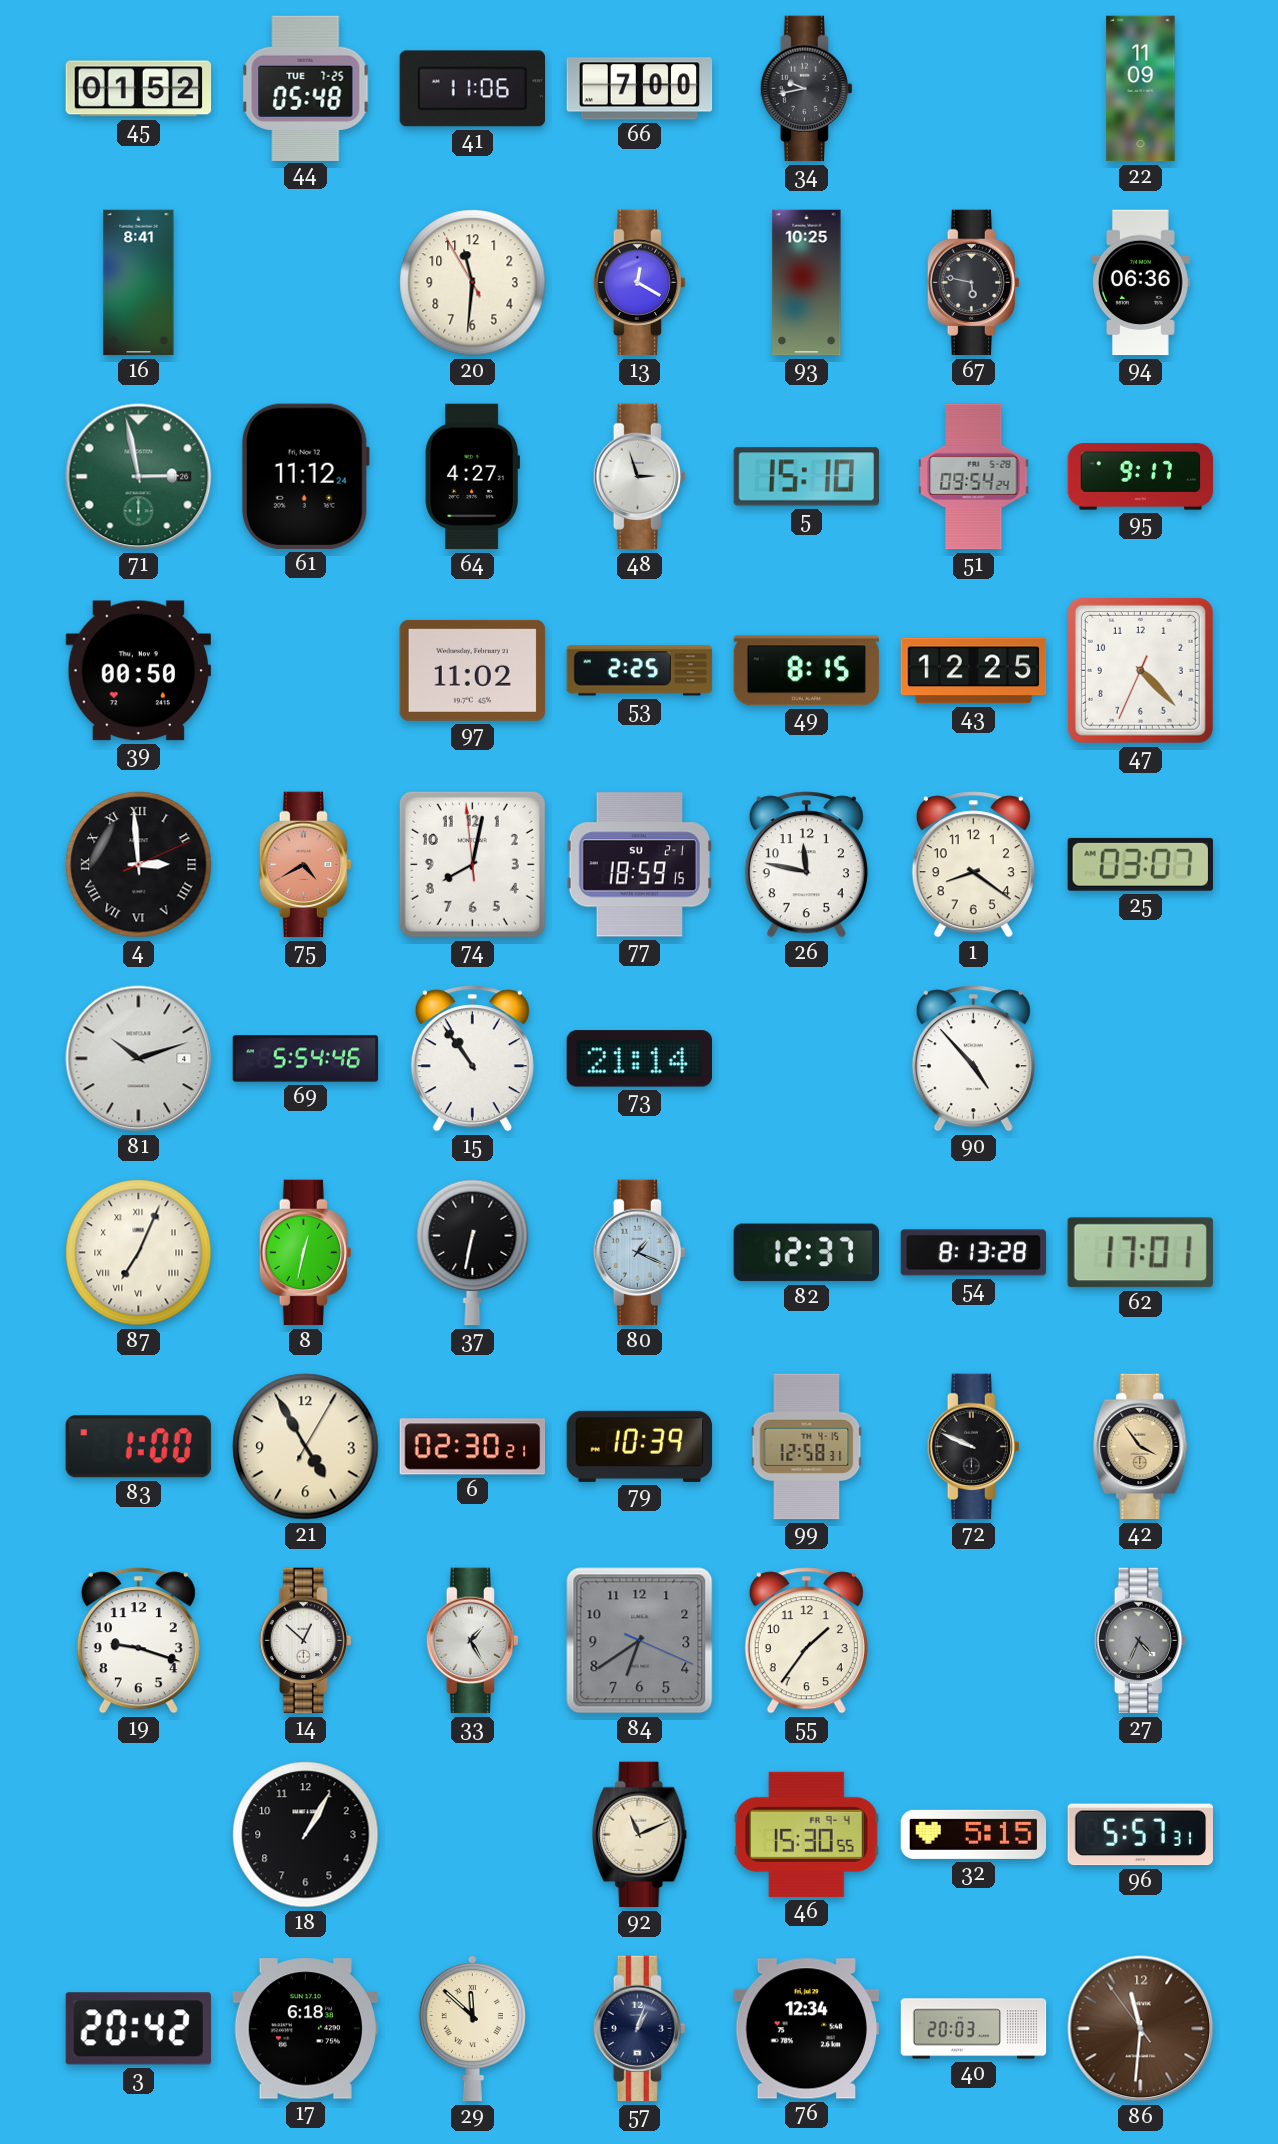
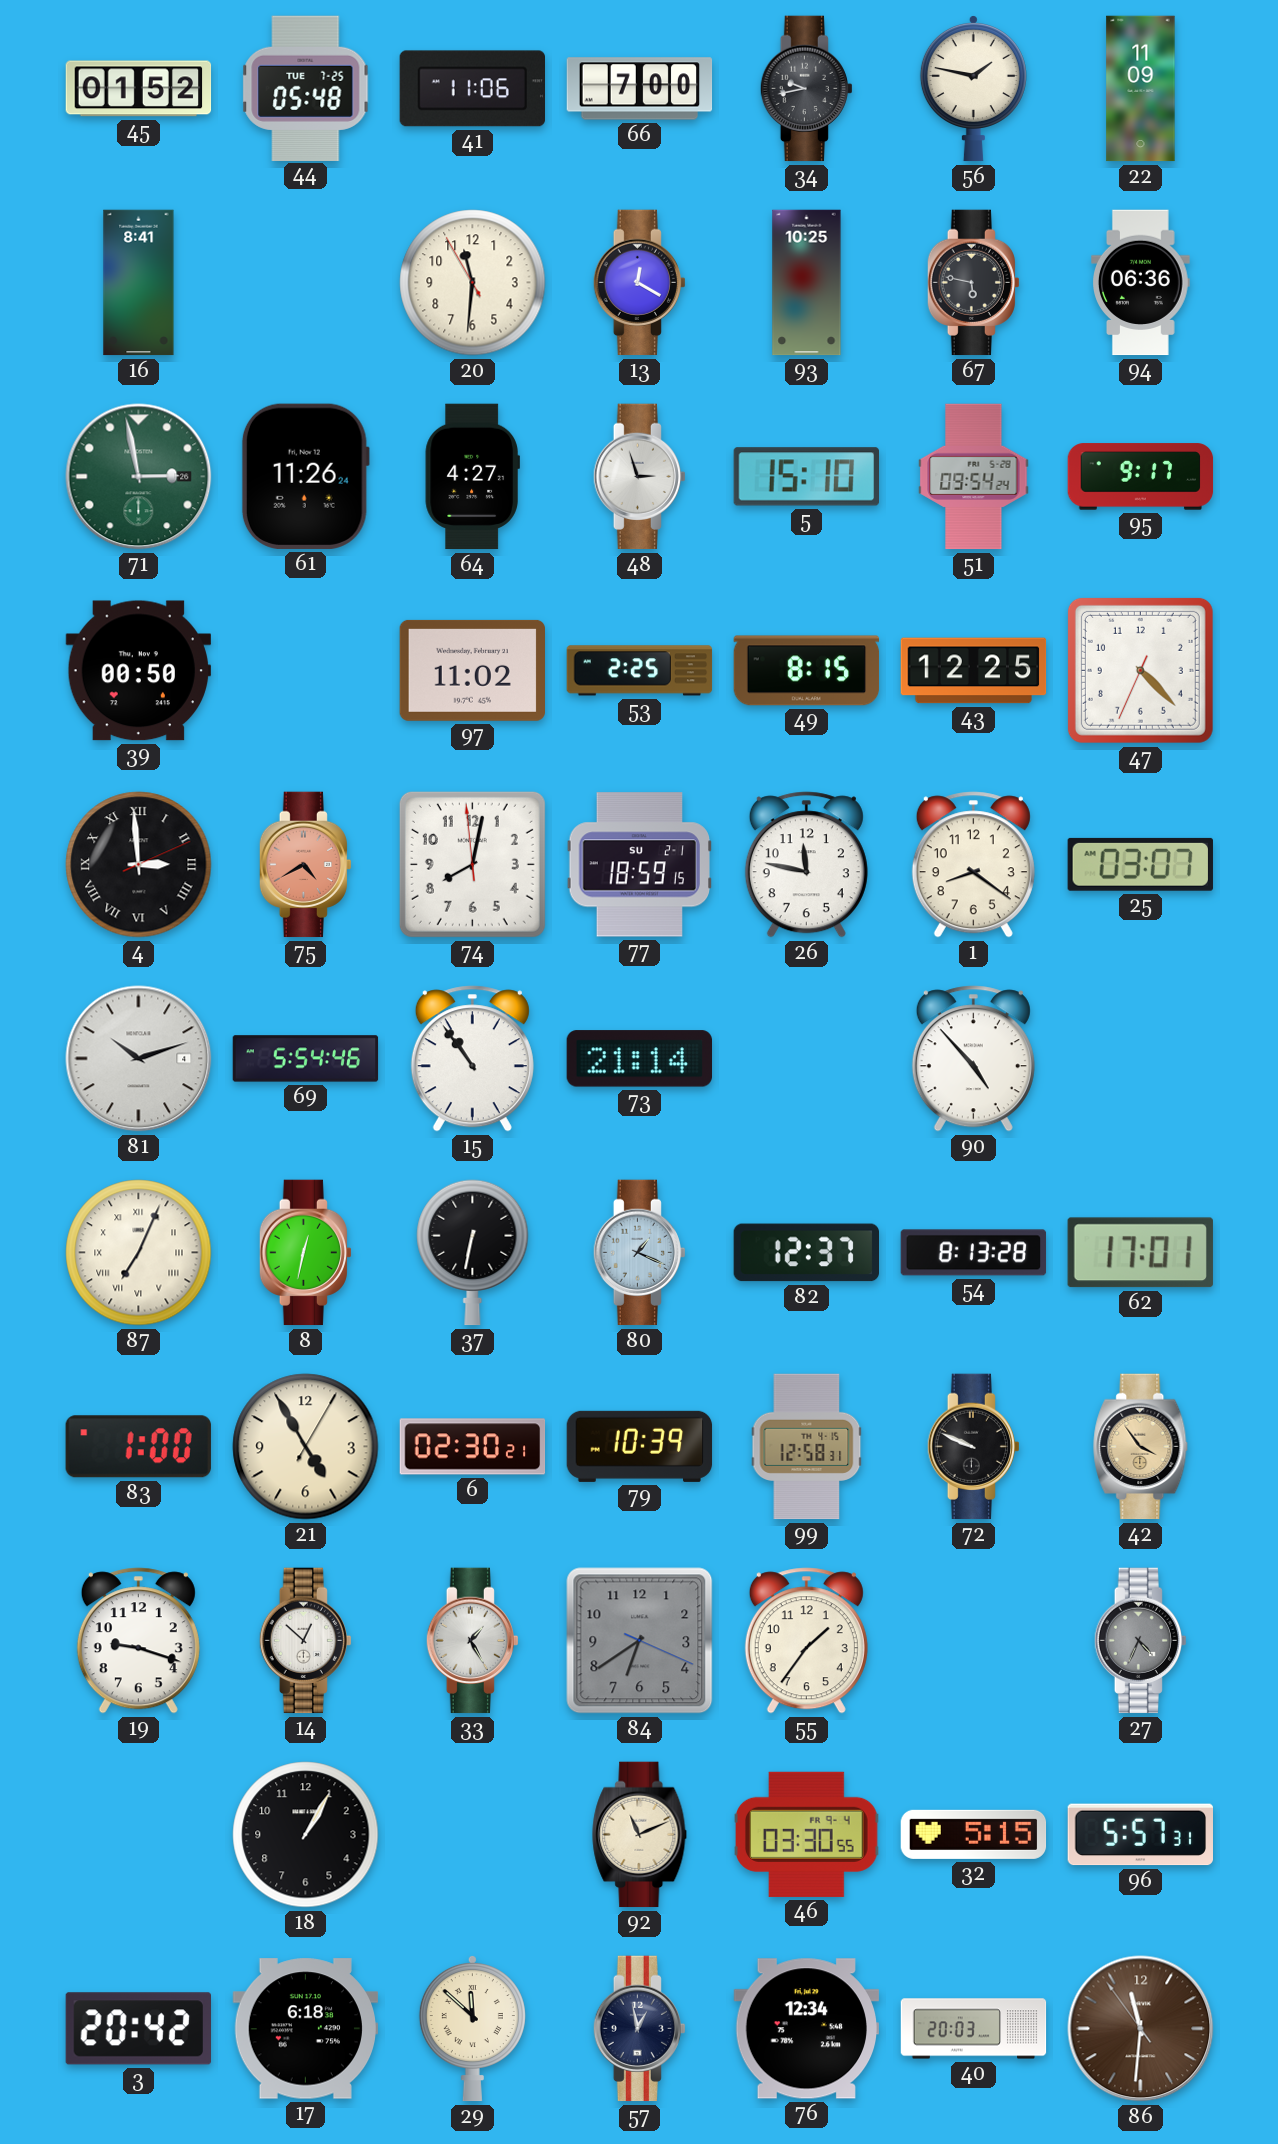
56: none -> 1:47 (973, 88)
61: 11:12 -> 11:26 (305, 476)
46: 15:30 -> 03:30 (807, 1834)
57: 1:03 -> 12:58 (639, 2029)
